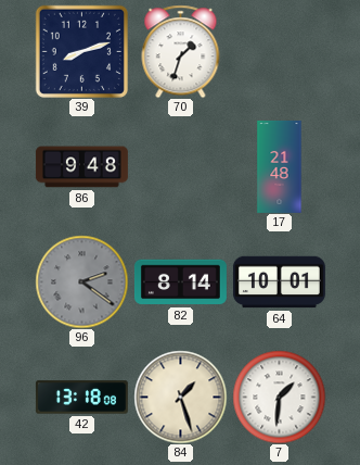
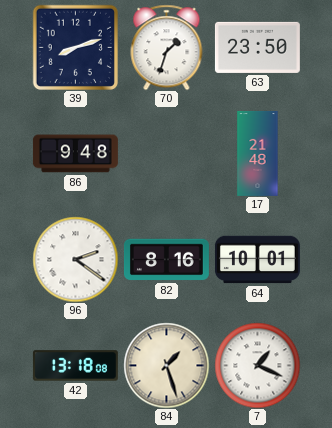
63: none -> 23:50 (257, 47)
96 dial: grey -> white (75, 259)
82: 8:14 -> 8:16 (166, 260)
7: 1:31 -> 1:19 (257, 365)
